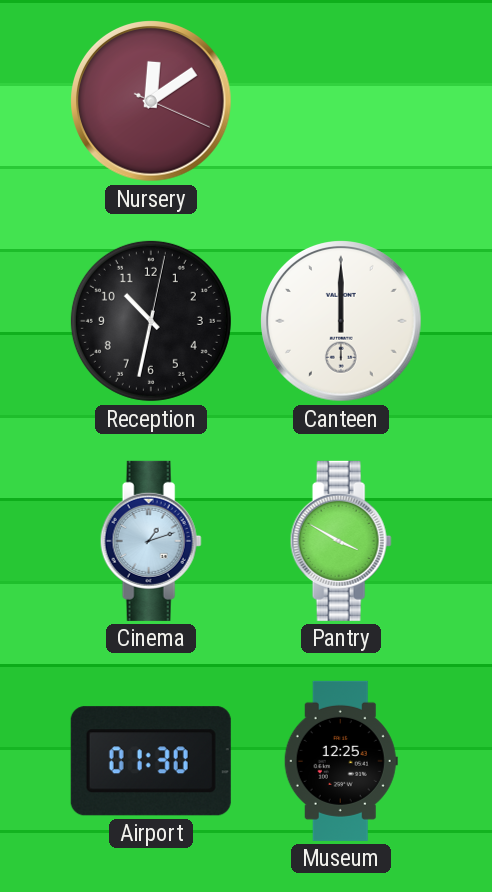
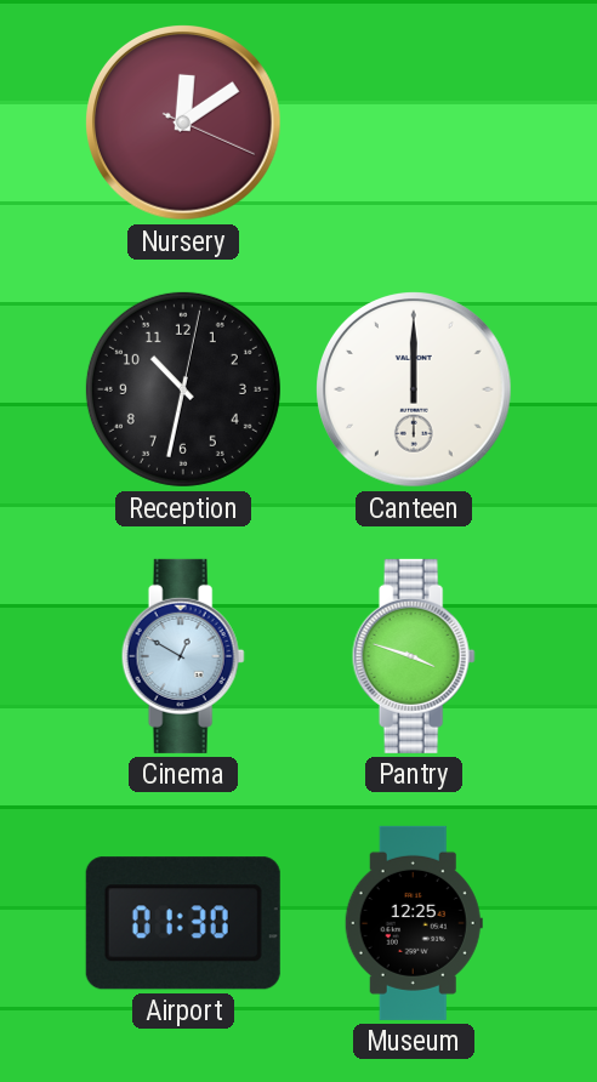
Cinema: 1:12 -> 12:50 (183, 656)
Pantry: 3:50 -> 3:48 (414, 656)
